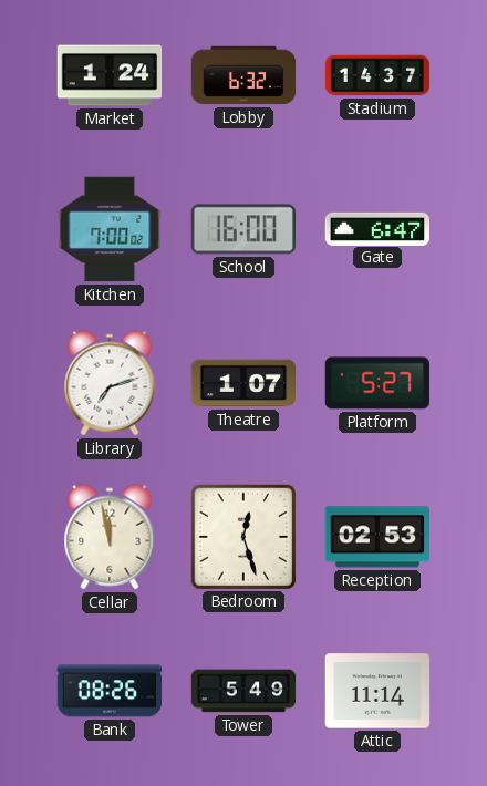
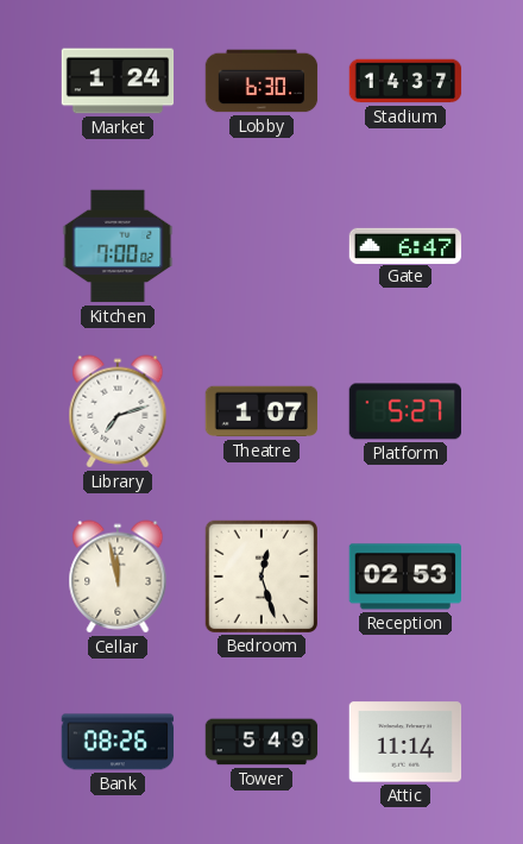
Lobby: 6:32 -> 6:30 (261, 81)
School: 16:00 -> none (242, 229)
